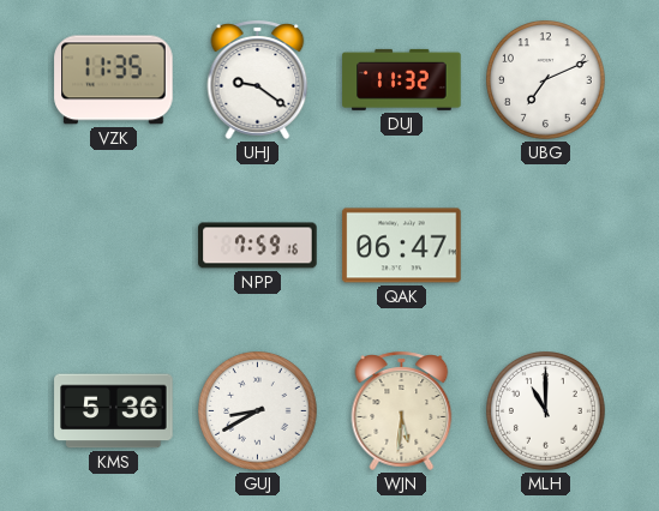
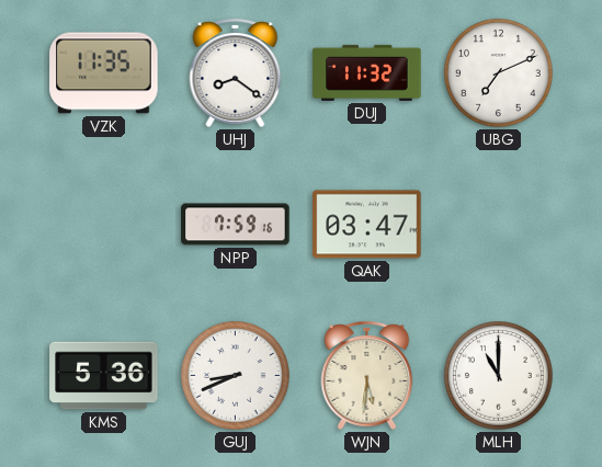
UHJ: 9:21 -> 8:21 (236, 72)
QAK: 06:47 -> 03:47 (367, 225)
GUJ: 8:40 -> 8:41 (236, 376)
